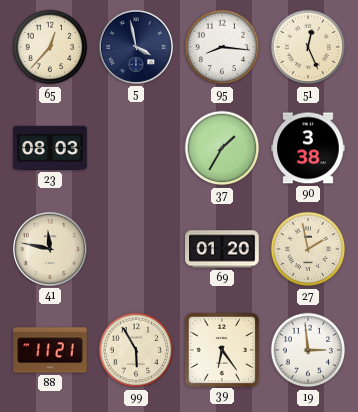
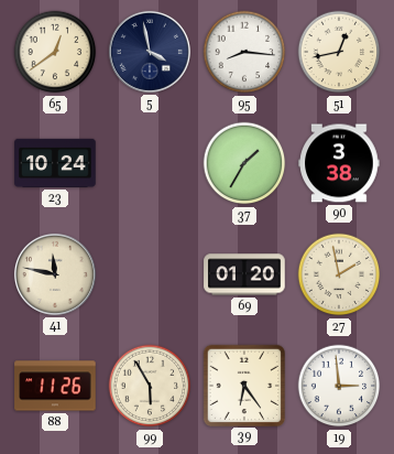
65: 12:37 -> 12:39 (55, 52)
51: 12:26 -> 12:43 (339, 52)
23: 08:03 -> 10:24 (55, 163)
88: 11:21 -> 11:26 (55, 386)
